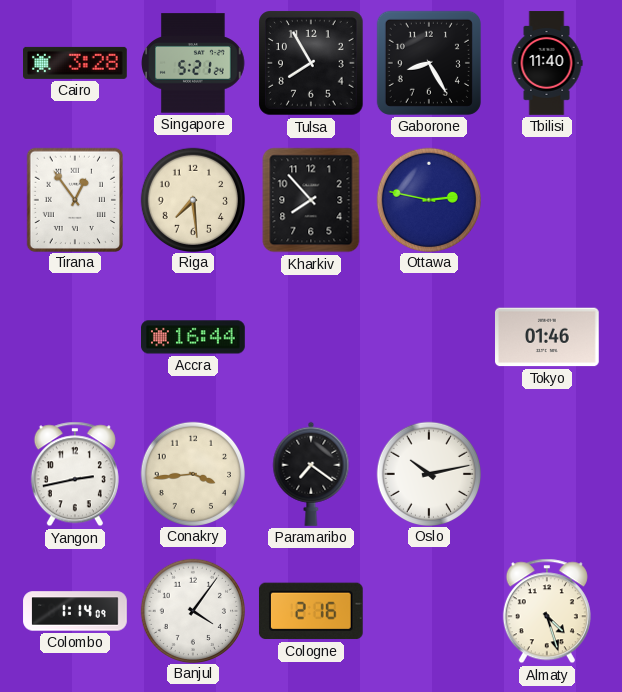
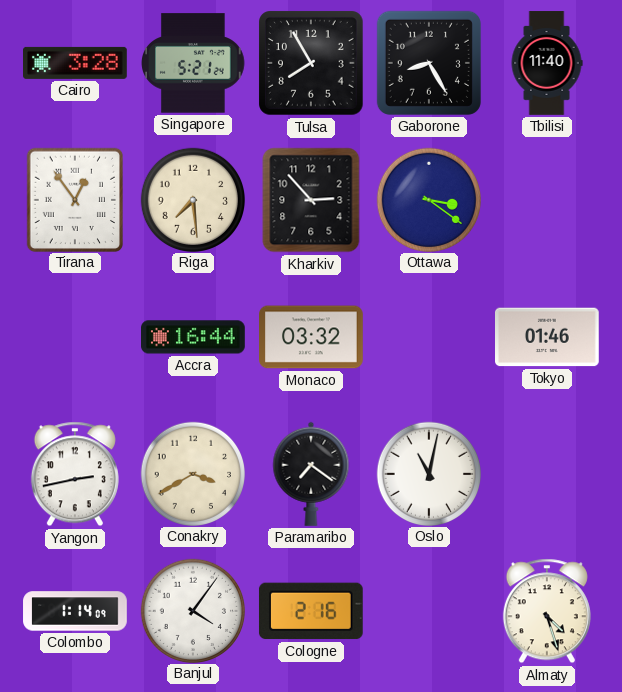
Kharkiv: 7:53 -> 2:53 (311, 200)
Ottawa: 2:47 -> 3:21 (428, 199)
Monaco: none -> 03:32 (312, 337)
Conakry: 3:44 -> 3:40 (192, 473)
Oslo: 10:13 -> 11:02 (428, 473)
